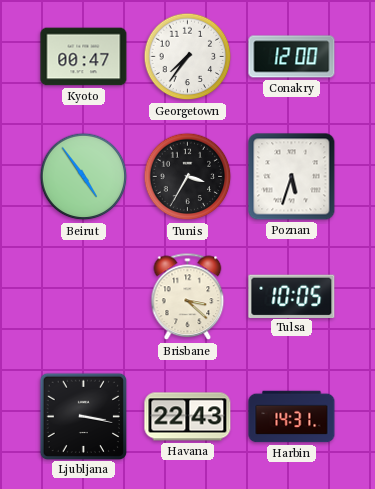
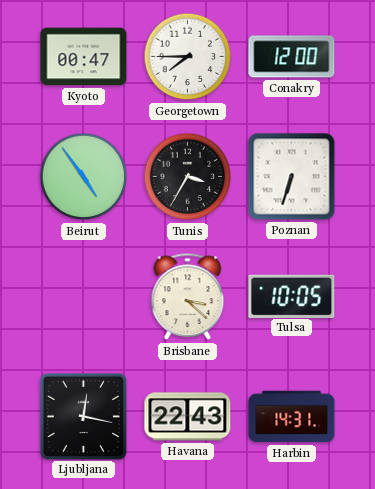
Georgetown: 7:36 -> 7:45 (188, 57)
Poznan: 5:33 -> 6:33 (292, 177)
Ljubljana: 3:17 -> 12:17 (83, 416)
